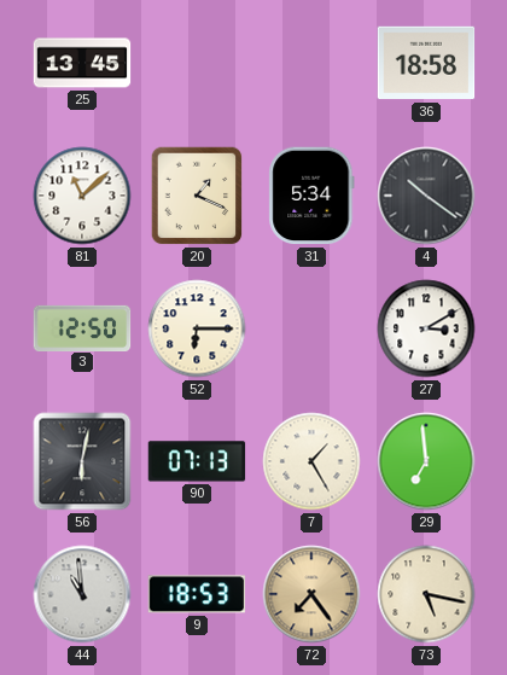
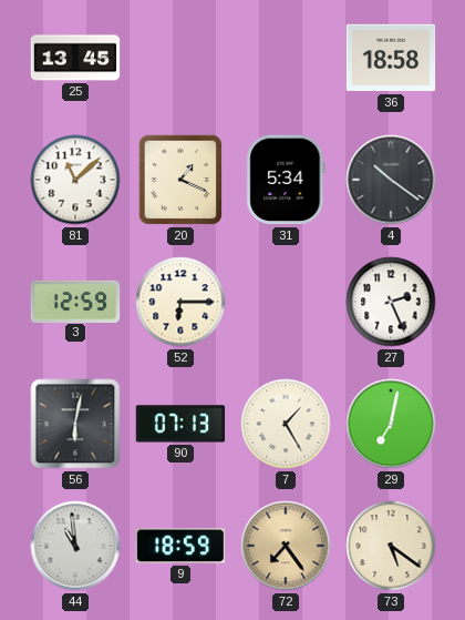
3: 12:50 -> 12:59 (75, 301)
27: 3:10 -> 2:26 (391, 302)
29: 6:59 -> 7:02 (391, 424)
9: 18:53 -> 18:59 (180, 546)
73: 5:17 -> 5:21 (391, 546)
